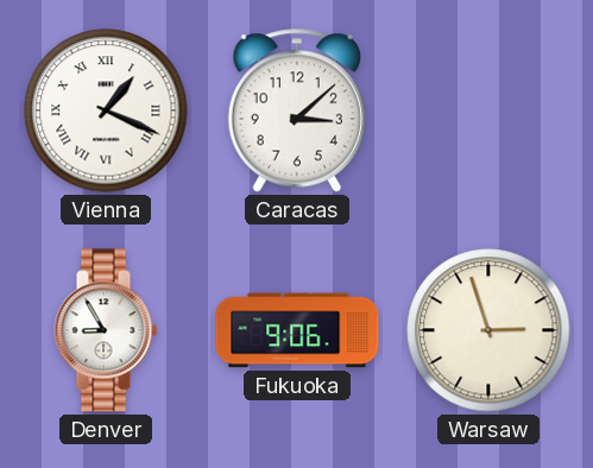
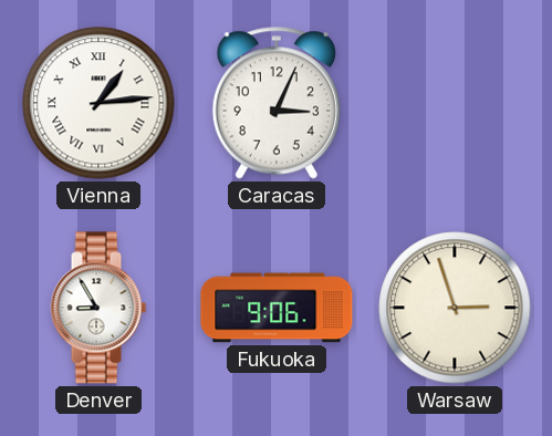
Vienna: 1:19 -> 1:14 (98, 103)
Caracas: 3:08 -> 3:04 (277, 103)
